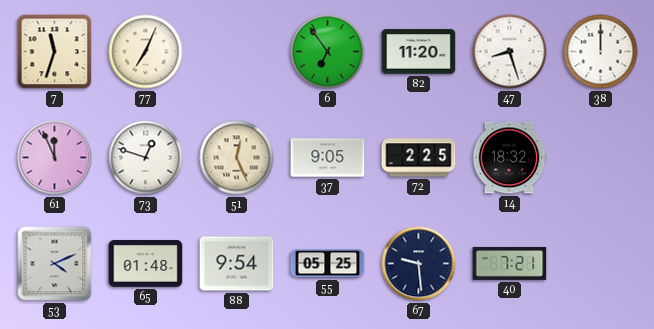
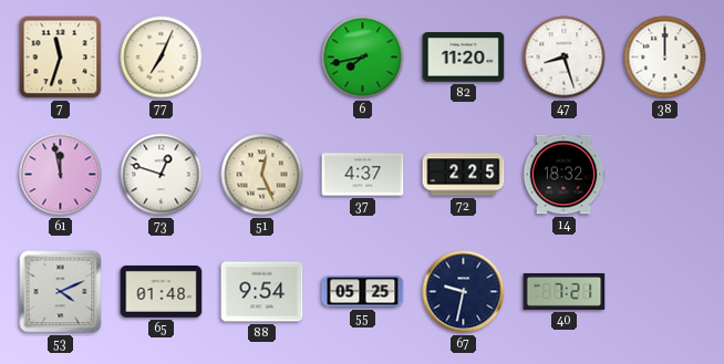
6: 6:54 -> 7:43 (363, 58)
61: 11:56 -> 11:58 (61, 175)
37: 9:05 -> 4:37 (363, 175)
67: 9:29 -> 9:32 (464, 292)
